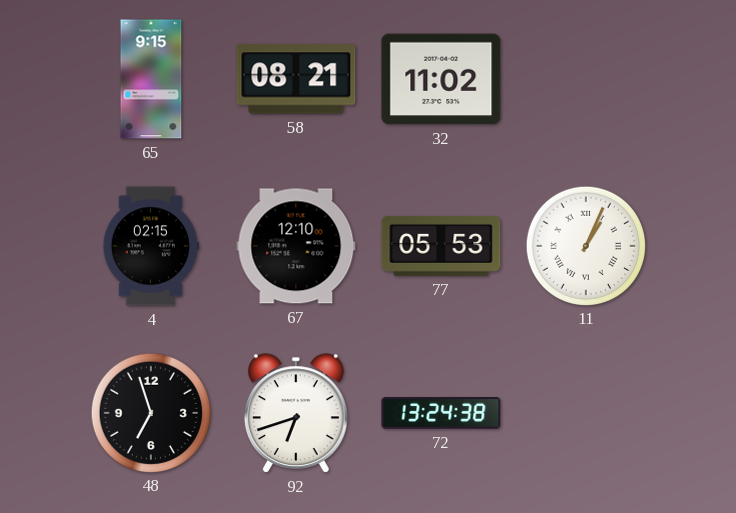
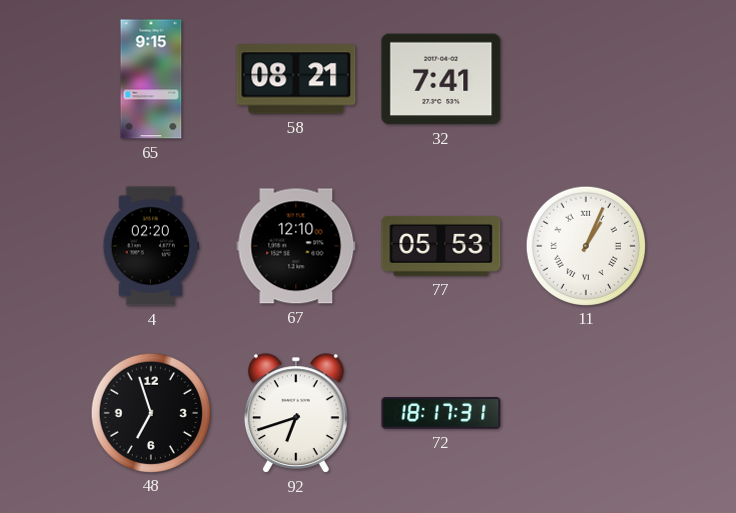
32: 11:02 -> 7:41 (441, 79)
4: 02:15 -> 02:20 (151, 246)
72: 13:24 -> 18:17 (441, 413)
